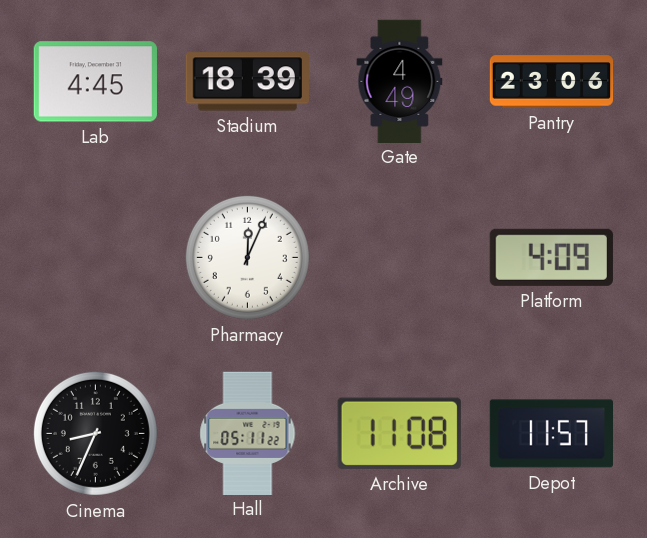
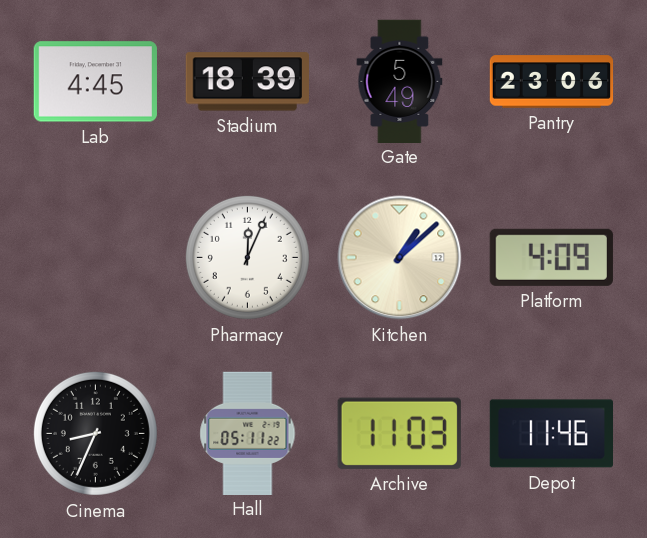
Gate: 4:49 -> 5:49 (400, 81)
Kitchen: none -> 1:08 (400, 258)
Archive: 11:08 -> 11:03 (399, 433)
Depot: 11:57 -> 11:46 (551, 434)
